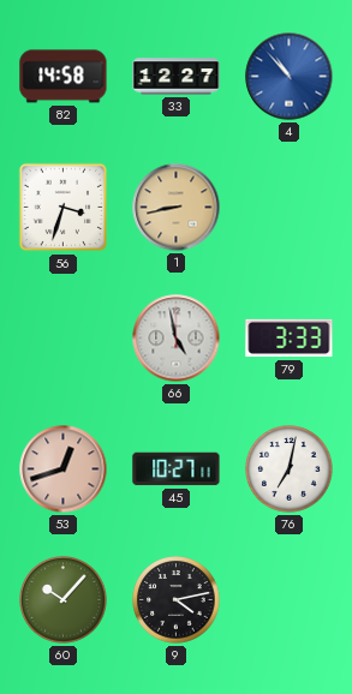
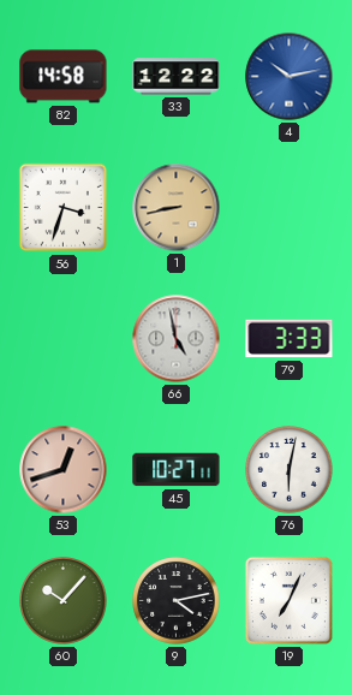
33: 12:27 -> 12:22 (177, 77)
4: 10:53 -> 10:13 (290, 77)
76: 7:02 -> 6:02 (290, 470)
19: none -> 7:04 (288, 600)
